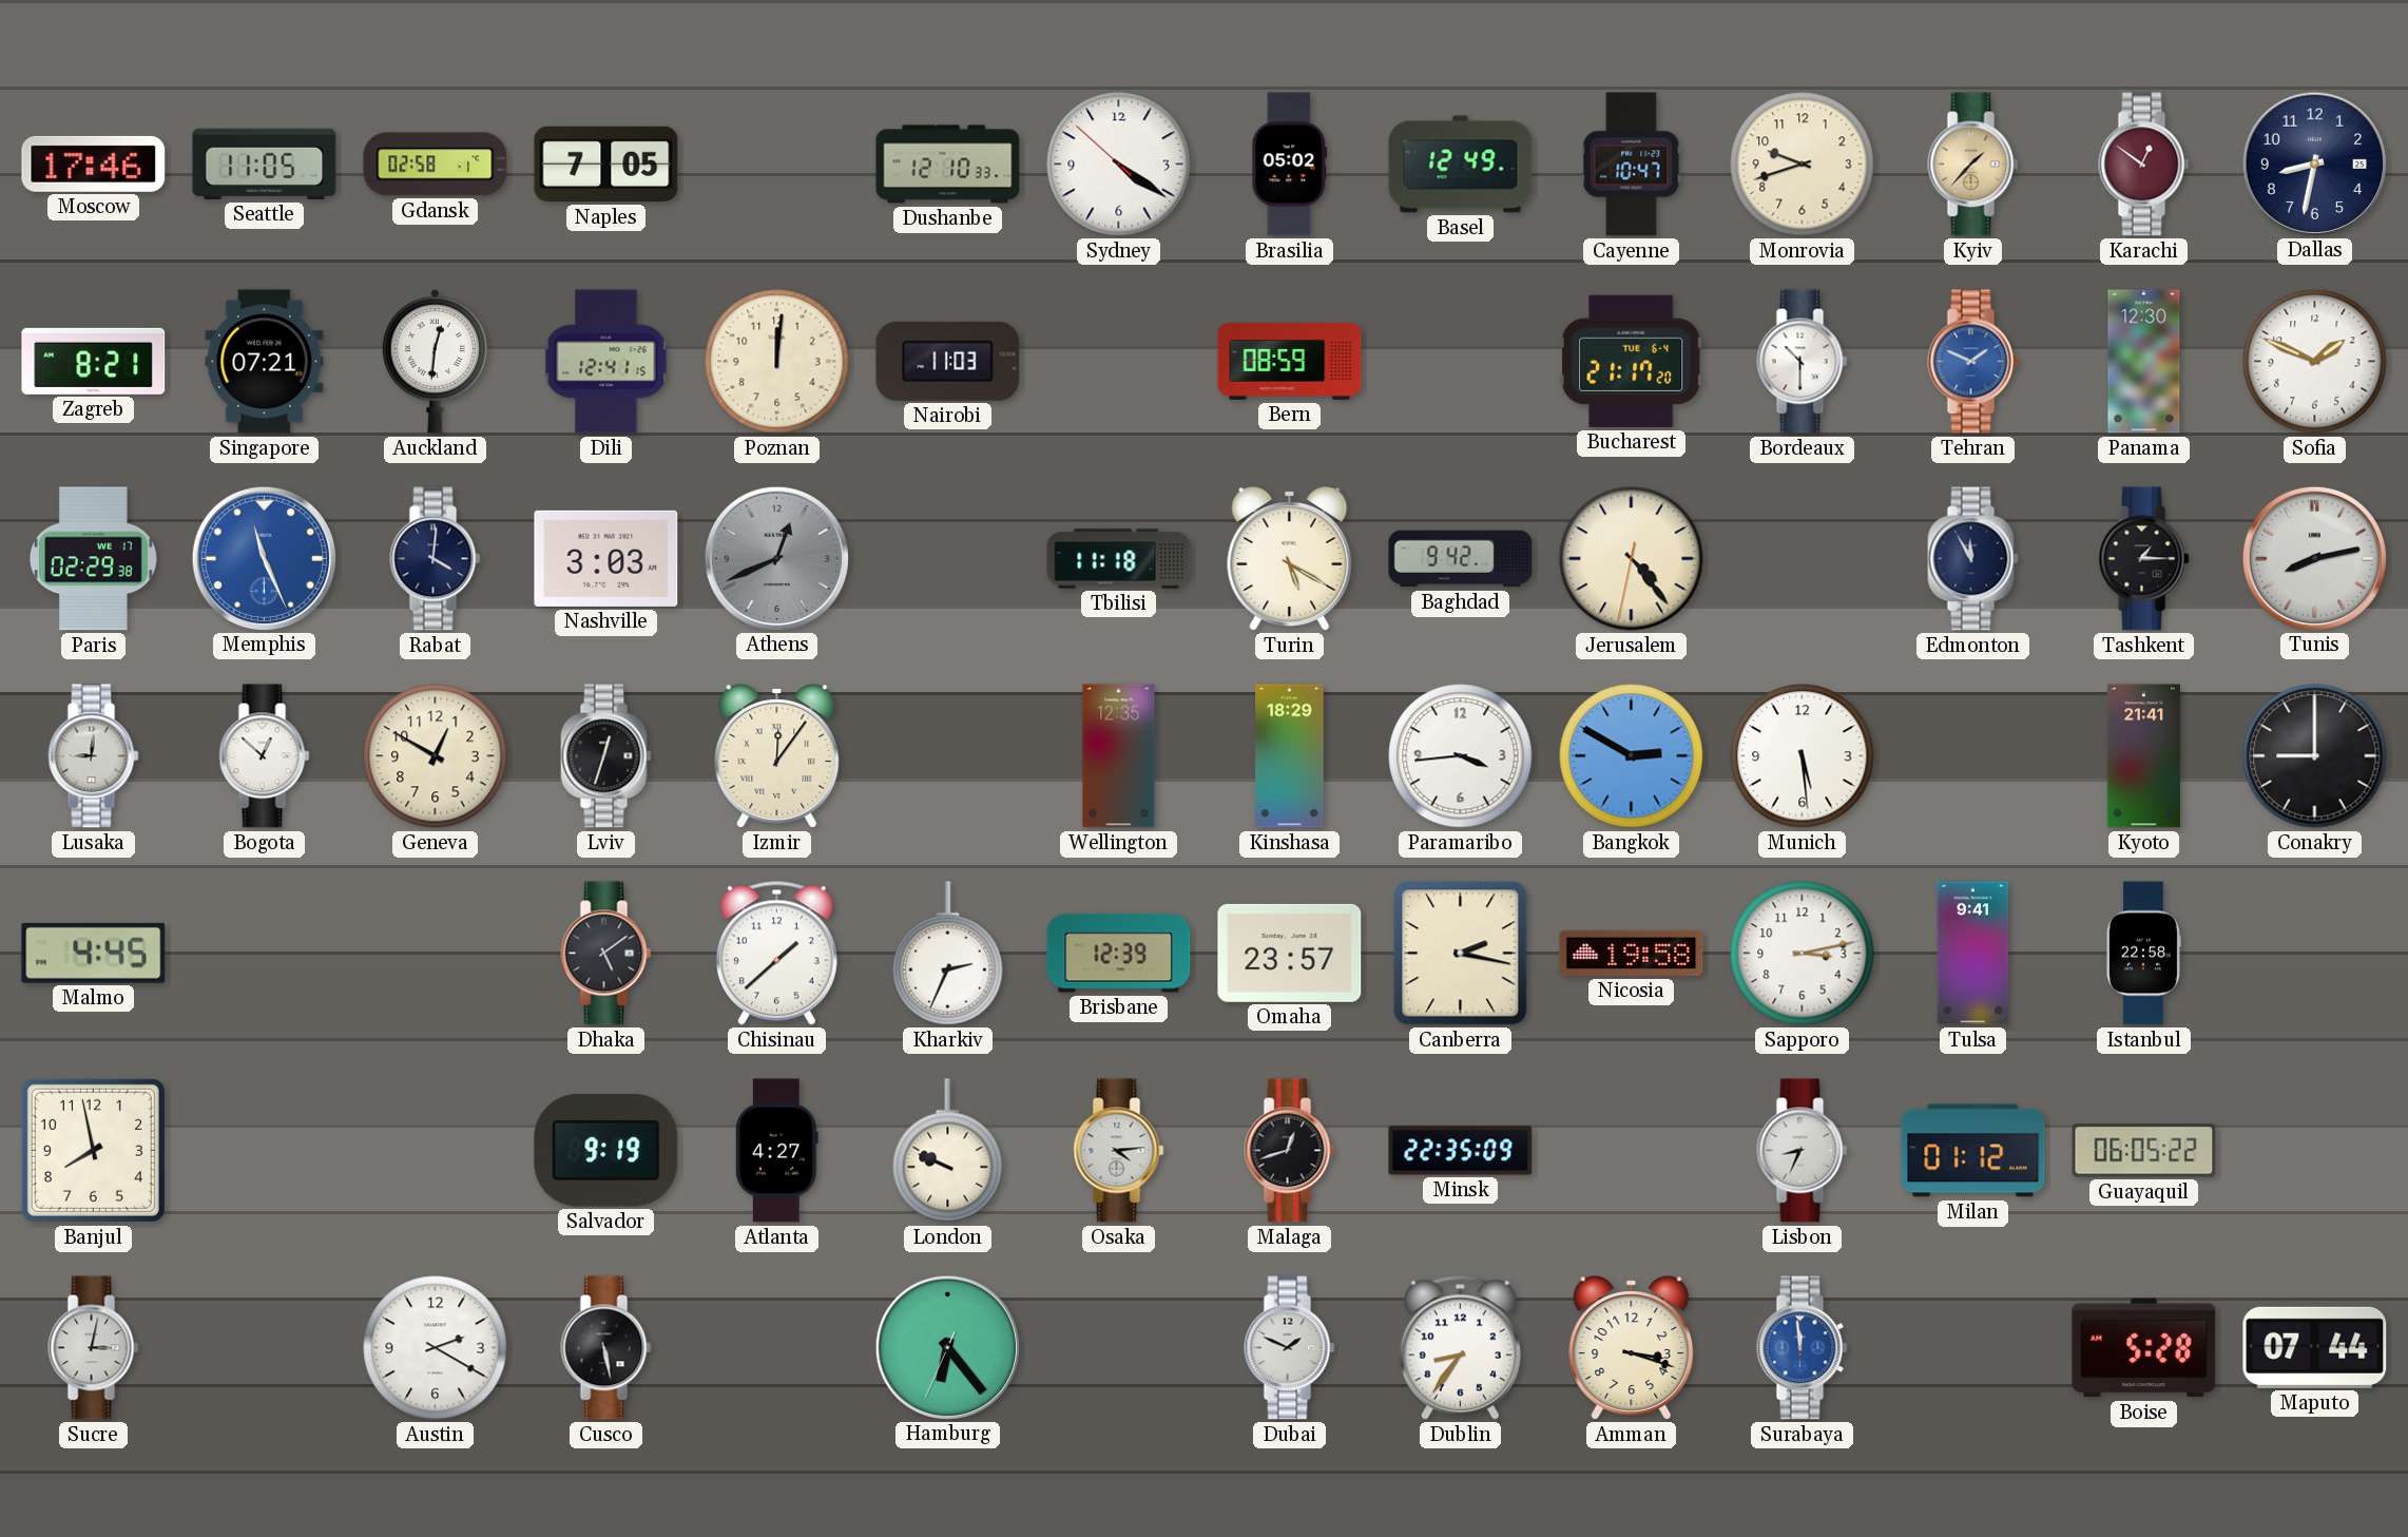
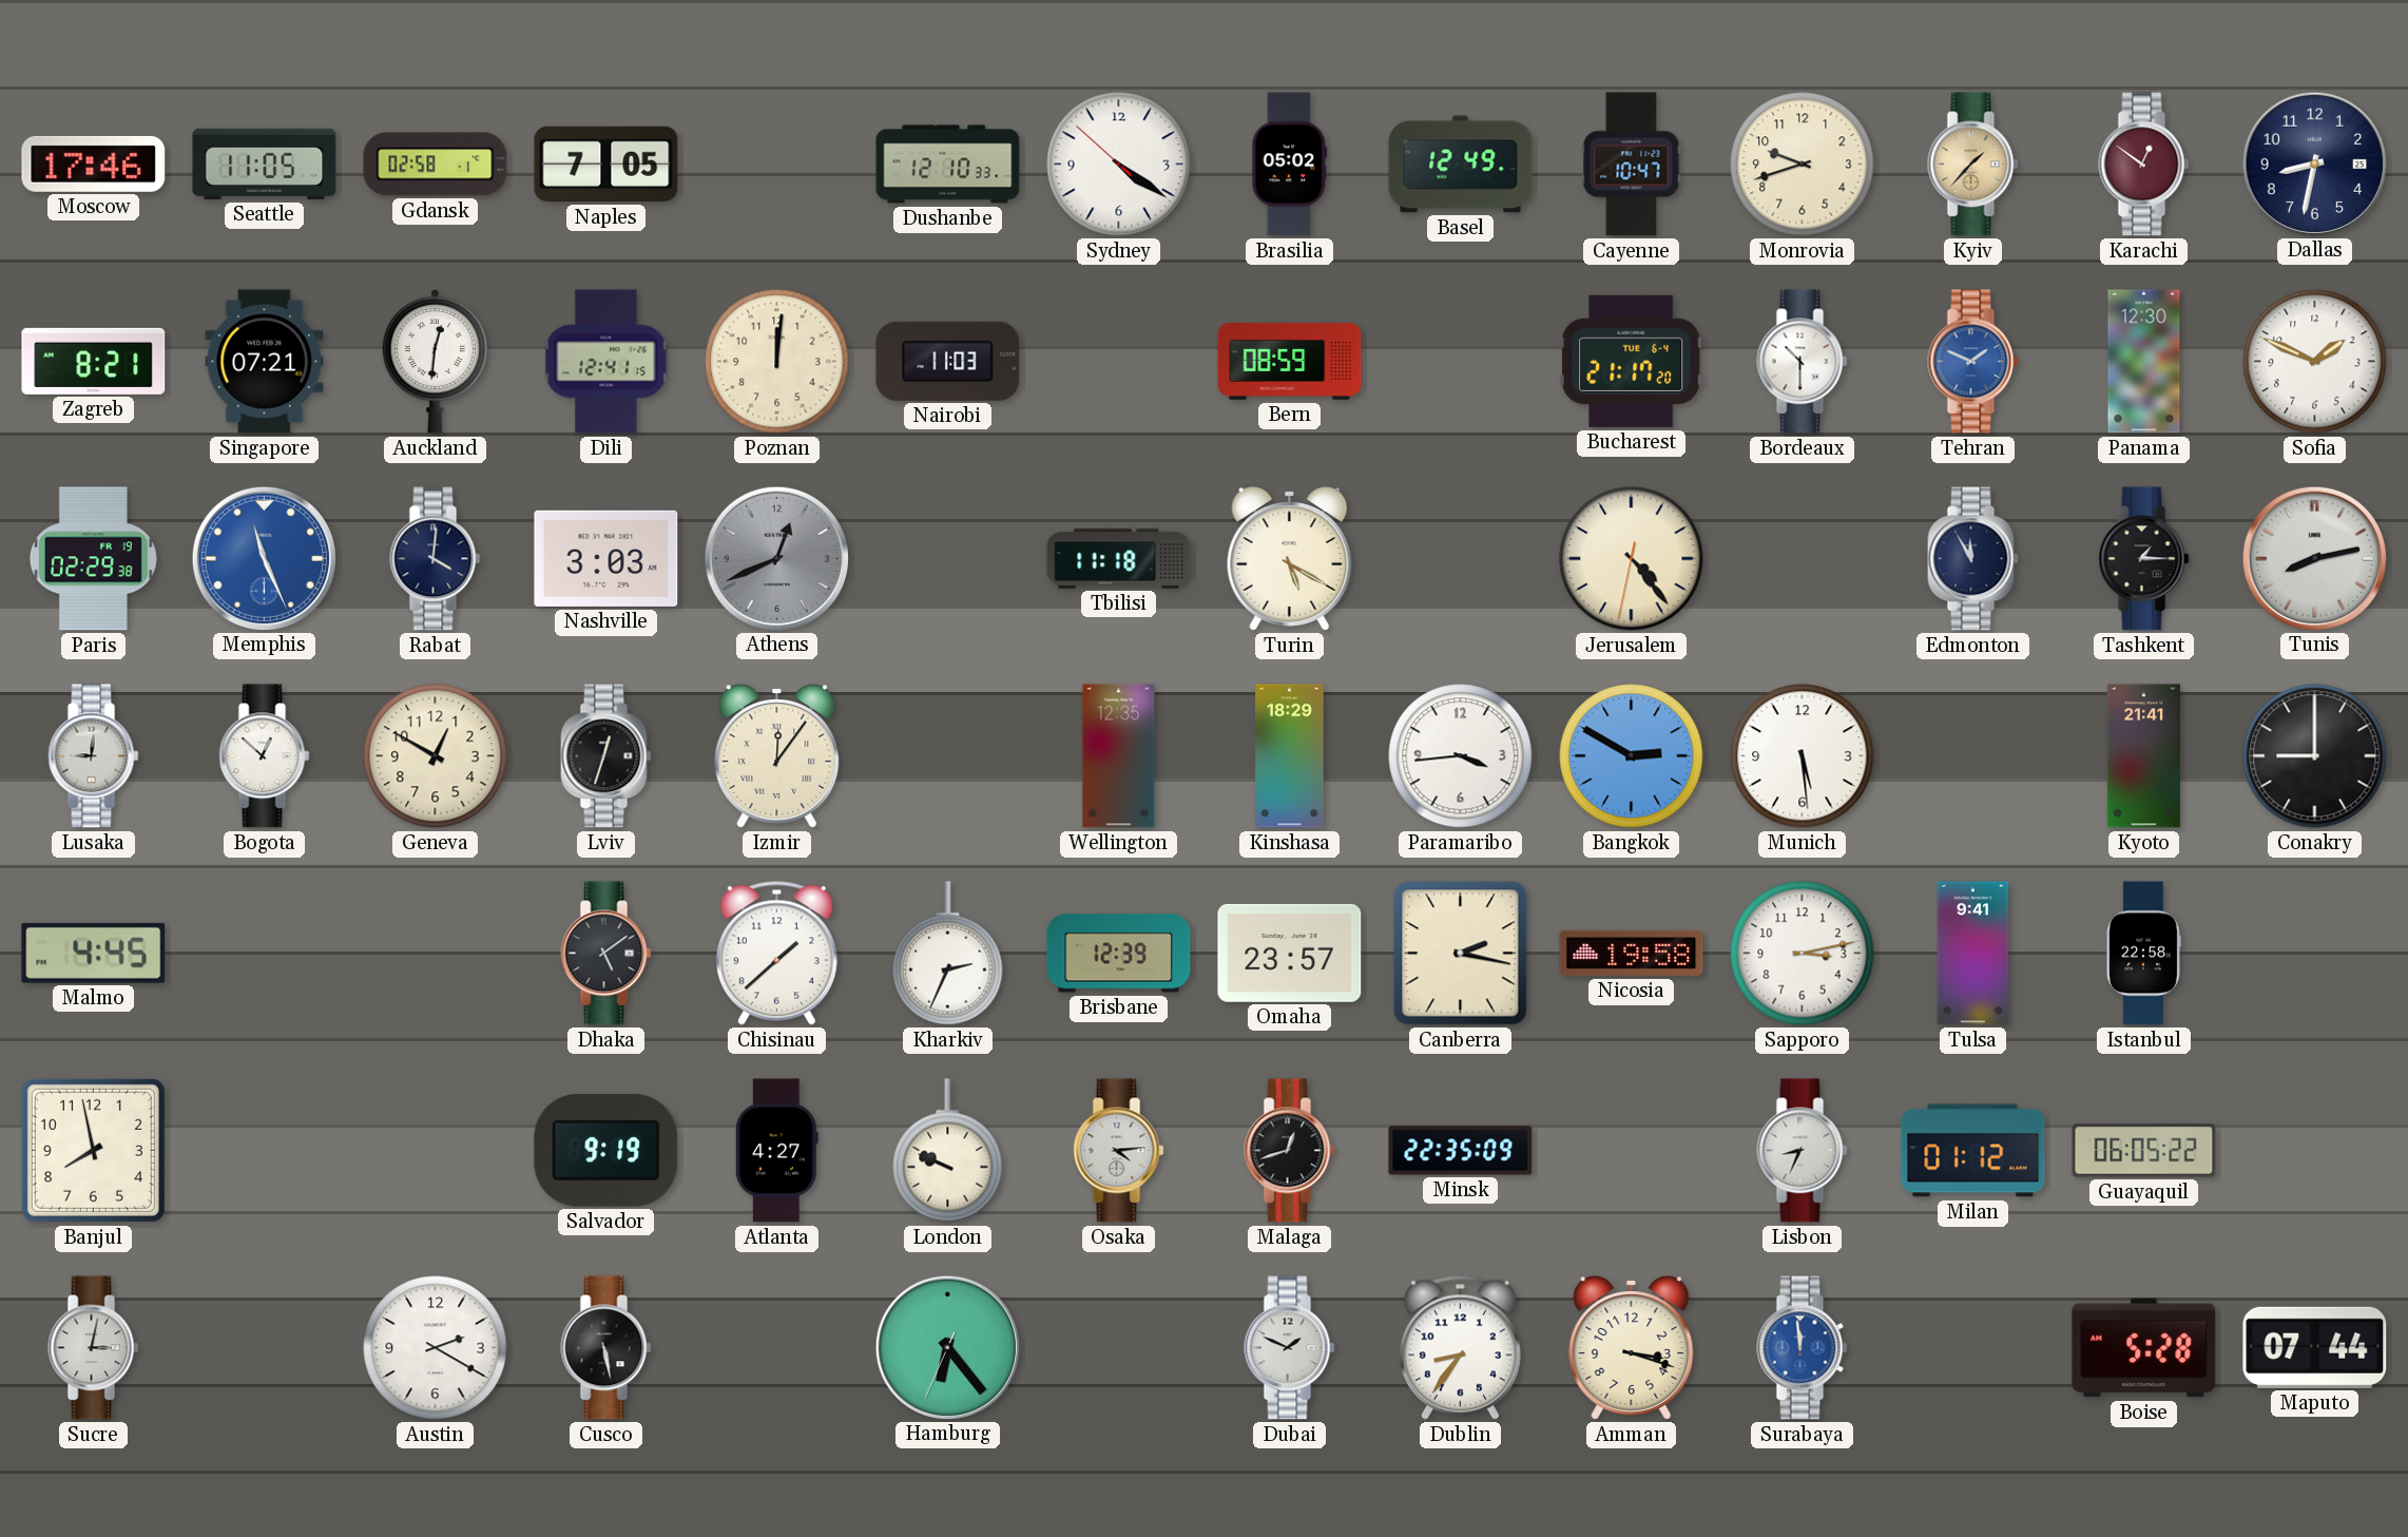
Paris date: WE 17 -> FR 19 (93, 559)
Baghdad: 9:42 -> none (1461, 559)
